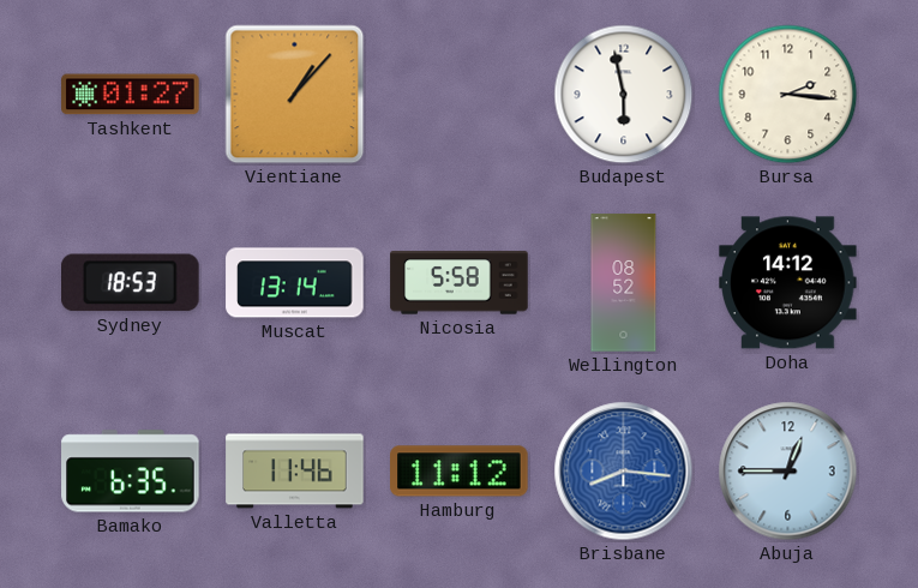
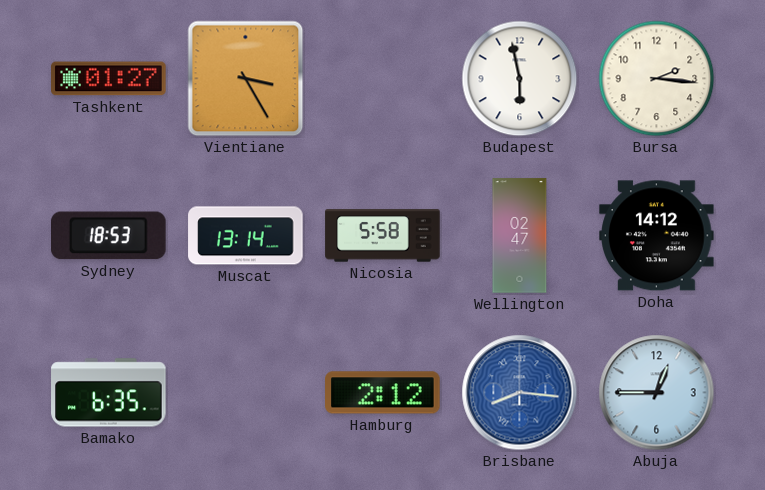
Vientiane: 1:07 -> 3:25 (246, 79)
Wellington: 08:52 -> 02:47 (520, 236)
Valletta: 11:46 -> none (295, 472)
Hamburg: 11:12 -> 2:12 (383, 393)
